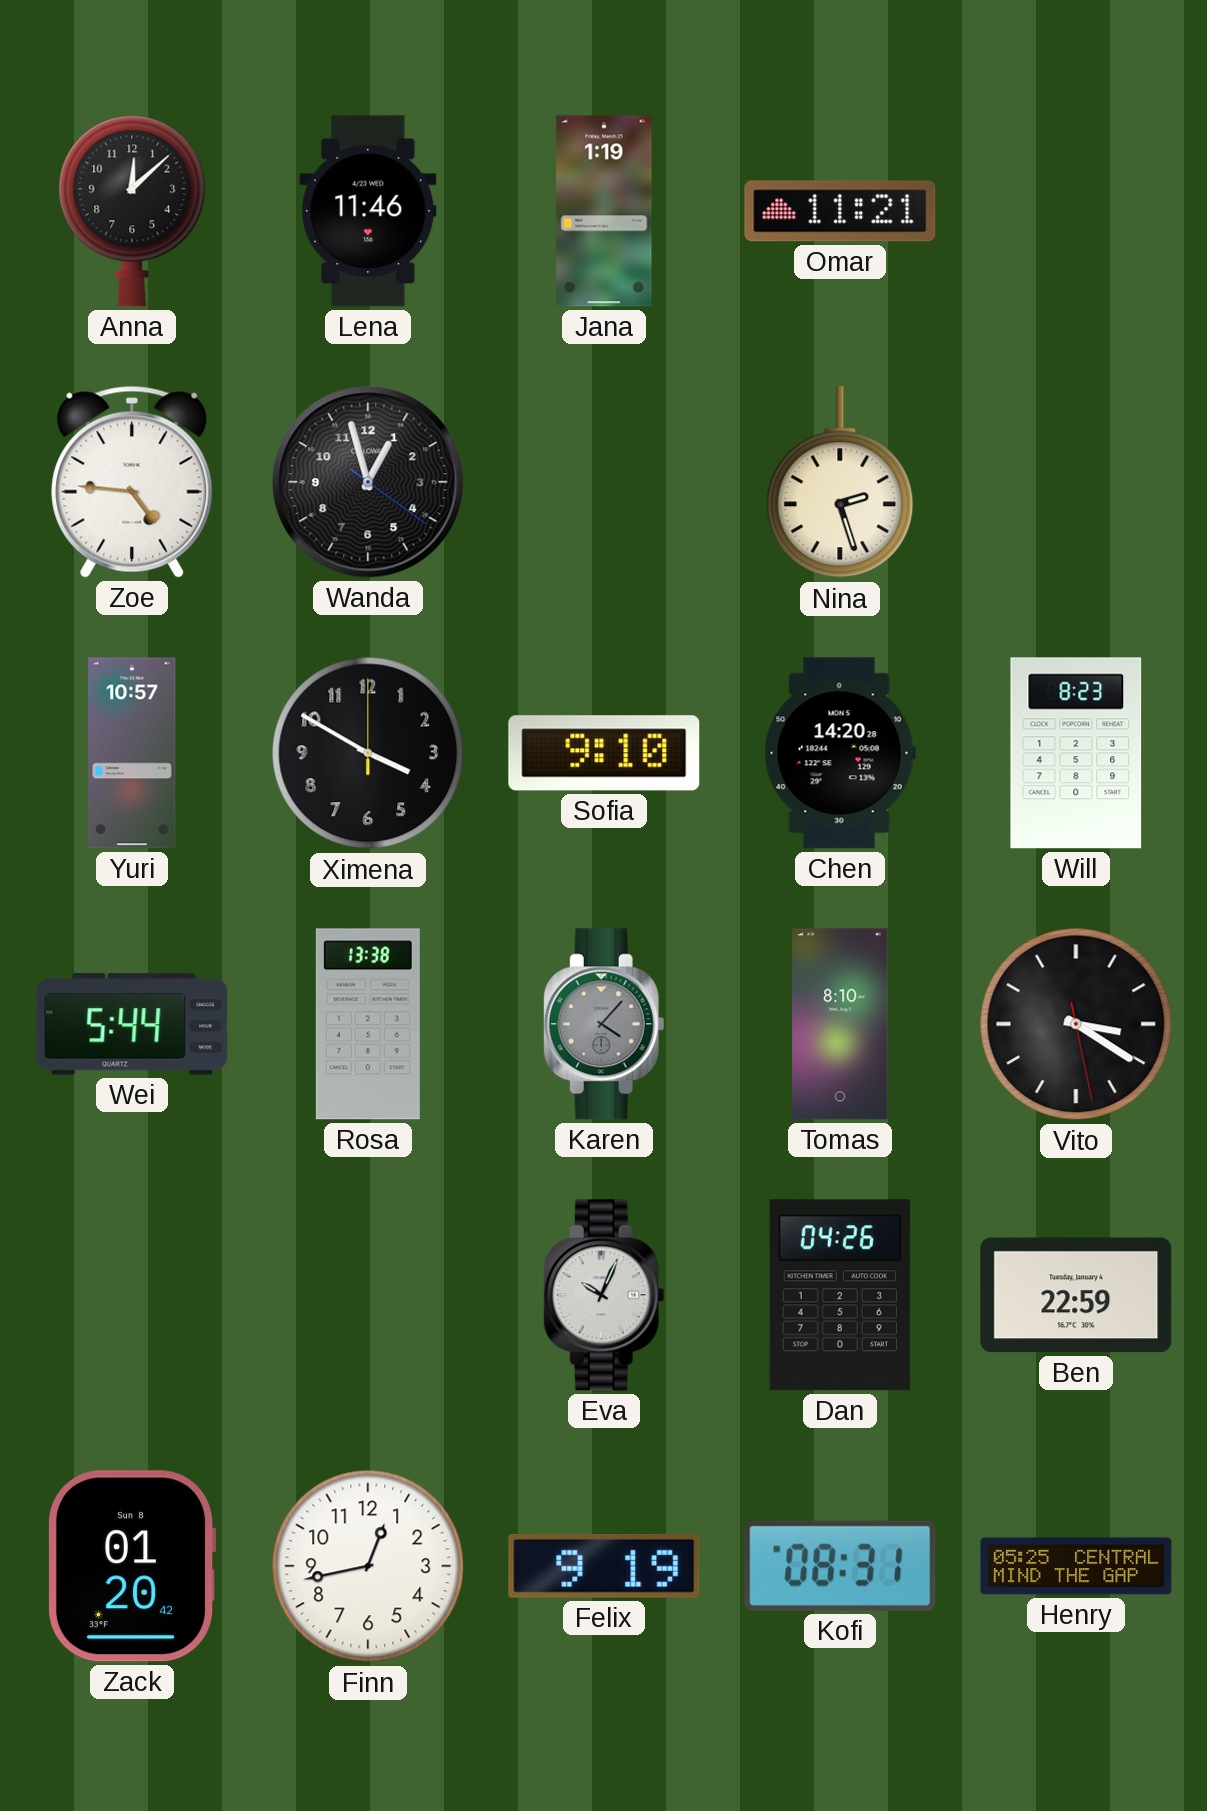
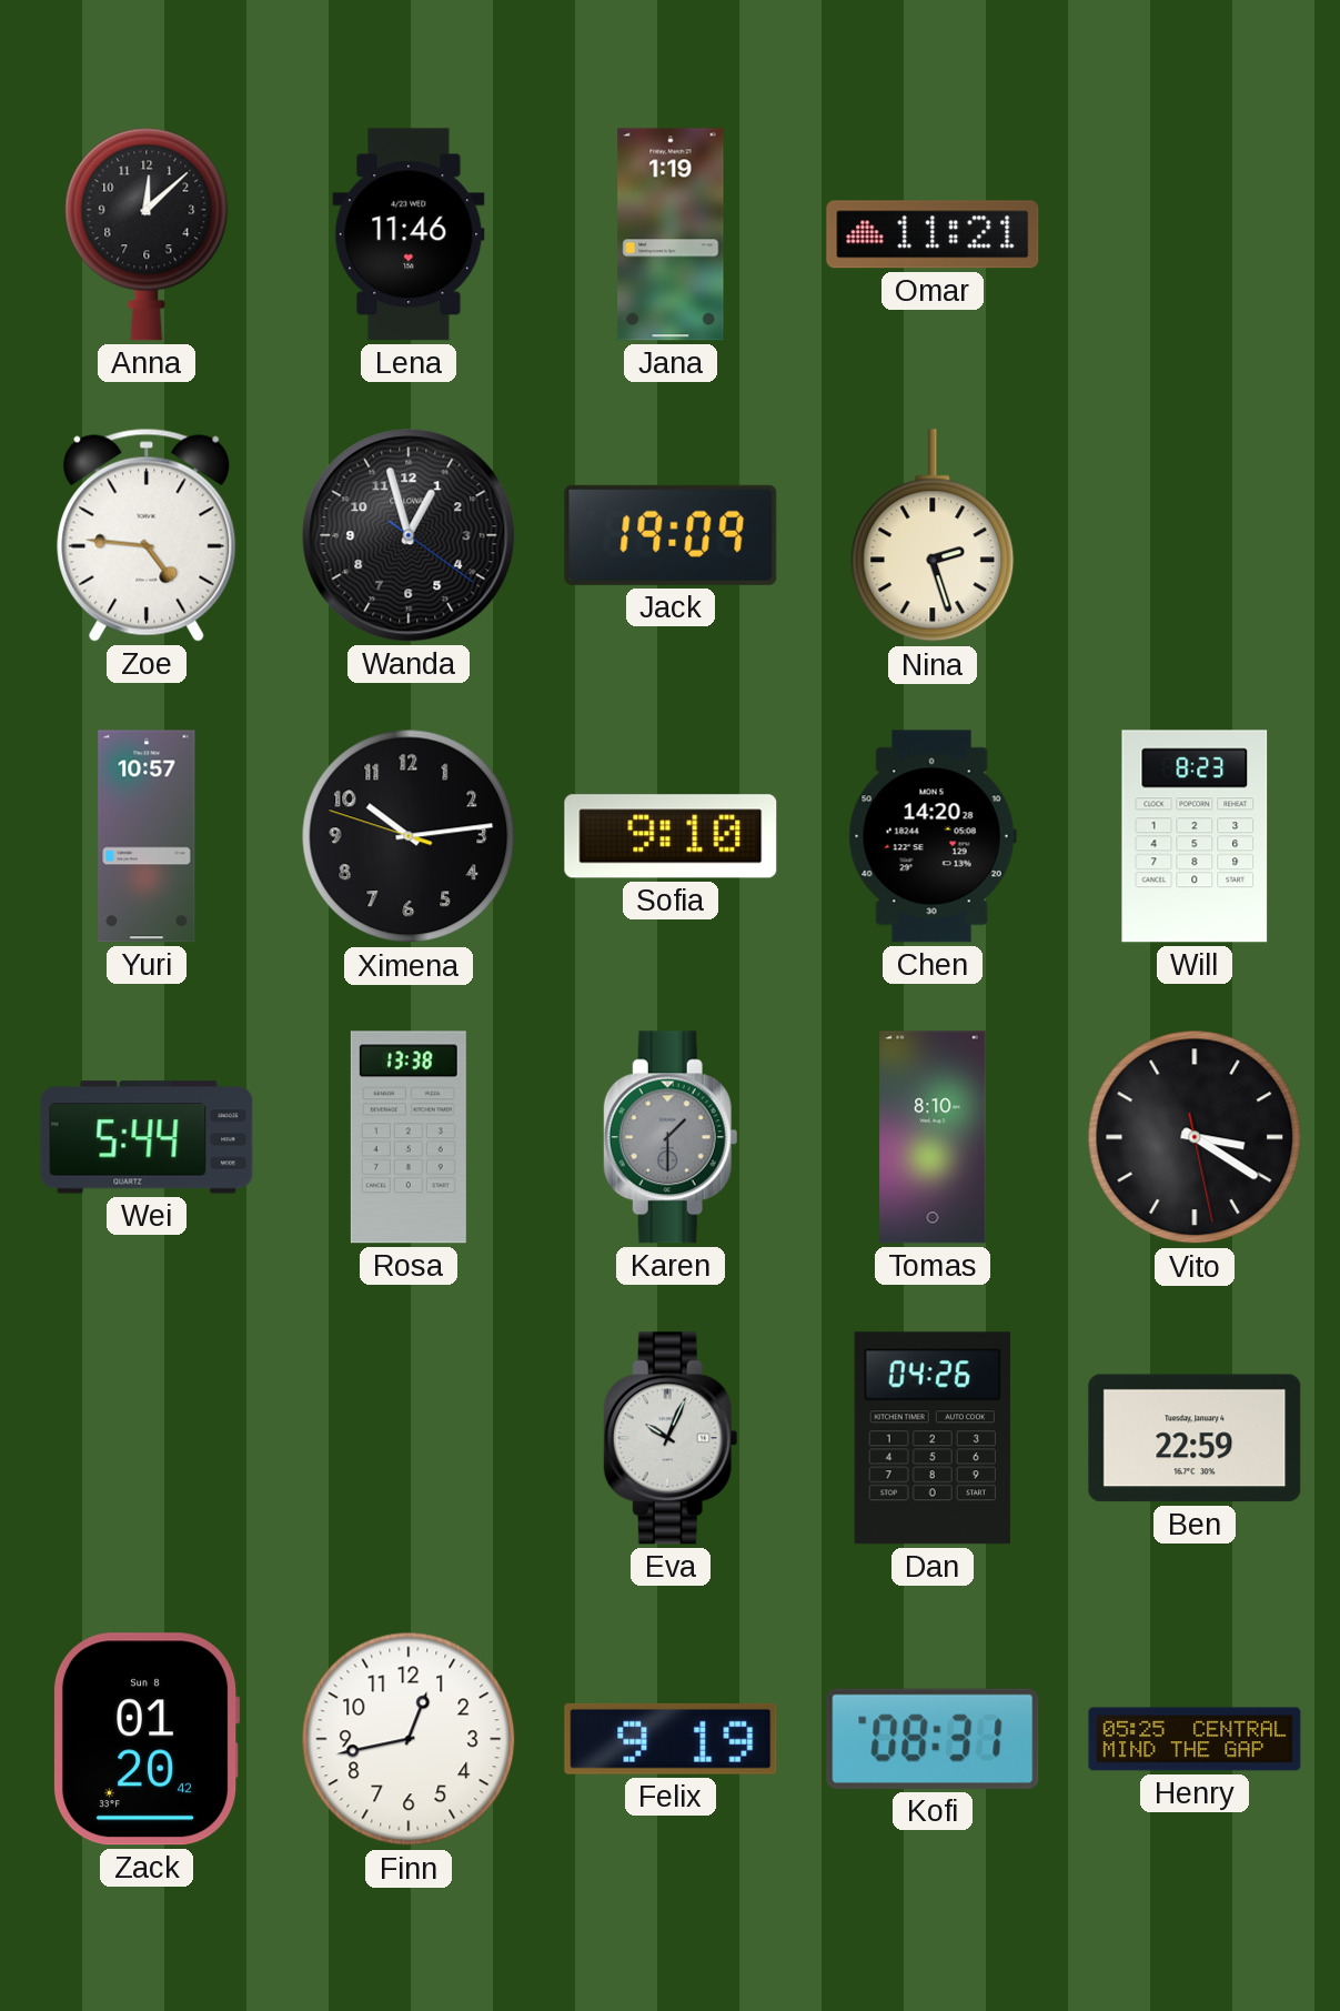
Jack: none -> 19:09 (671, 535)
Ximena: 3:50 -> 10:13 (409, 836)
Karen: 4:07 -> 1:30 (671, 1137)
